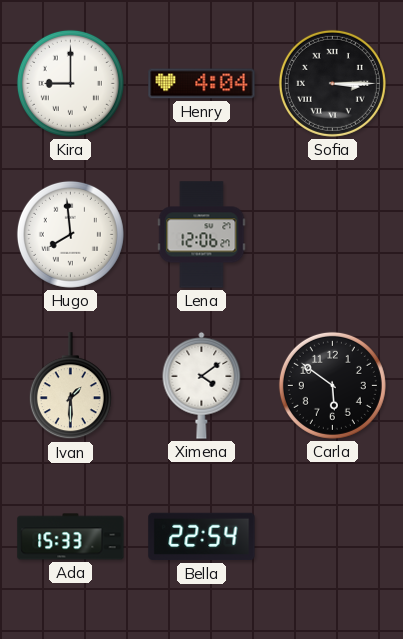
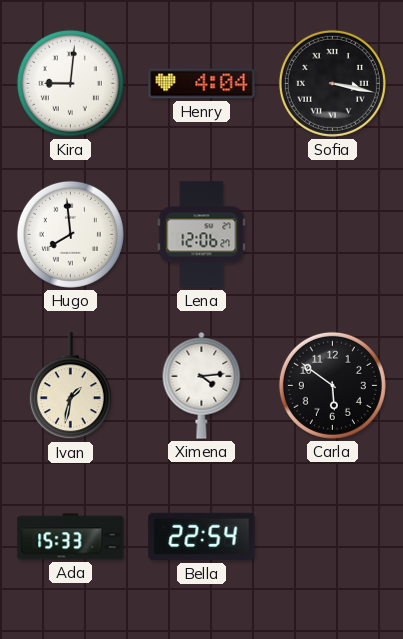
Kira: 9:00 -> 9:01 (70, 83)
Sofia: 3:15 -> 3:17 (332, 83)
Ivan: 1:30 -> 1:32 (70, 386)
Ximena: 4:09 -> 4:14 (202, 385)
